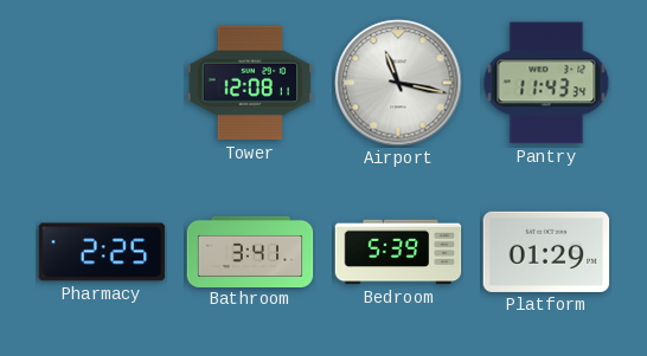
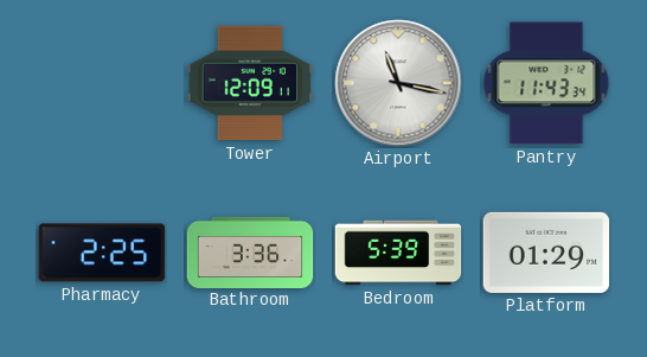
Tower: 12:08 -> 12:09 (250, 83)
Bathroom: 3:41 -> 3:36 (250, 251)
